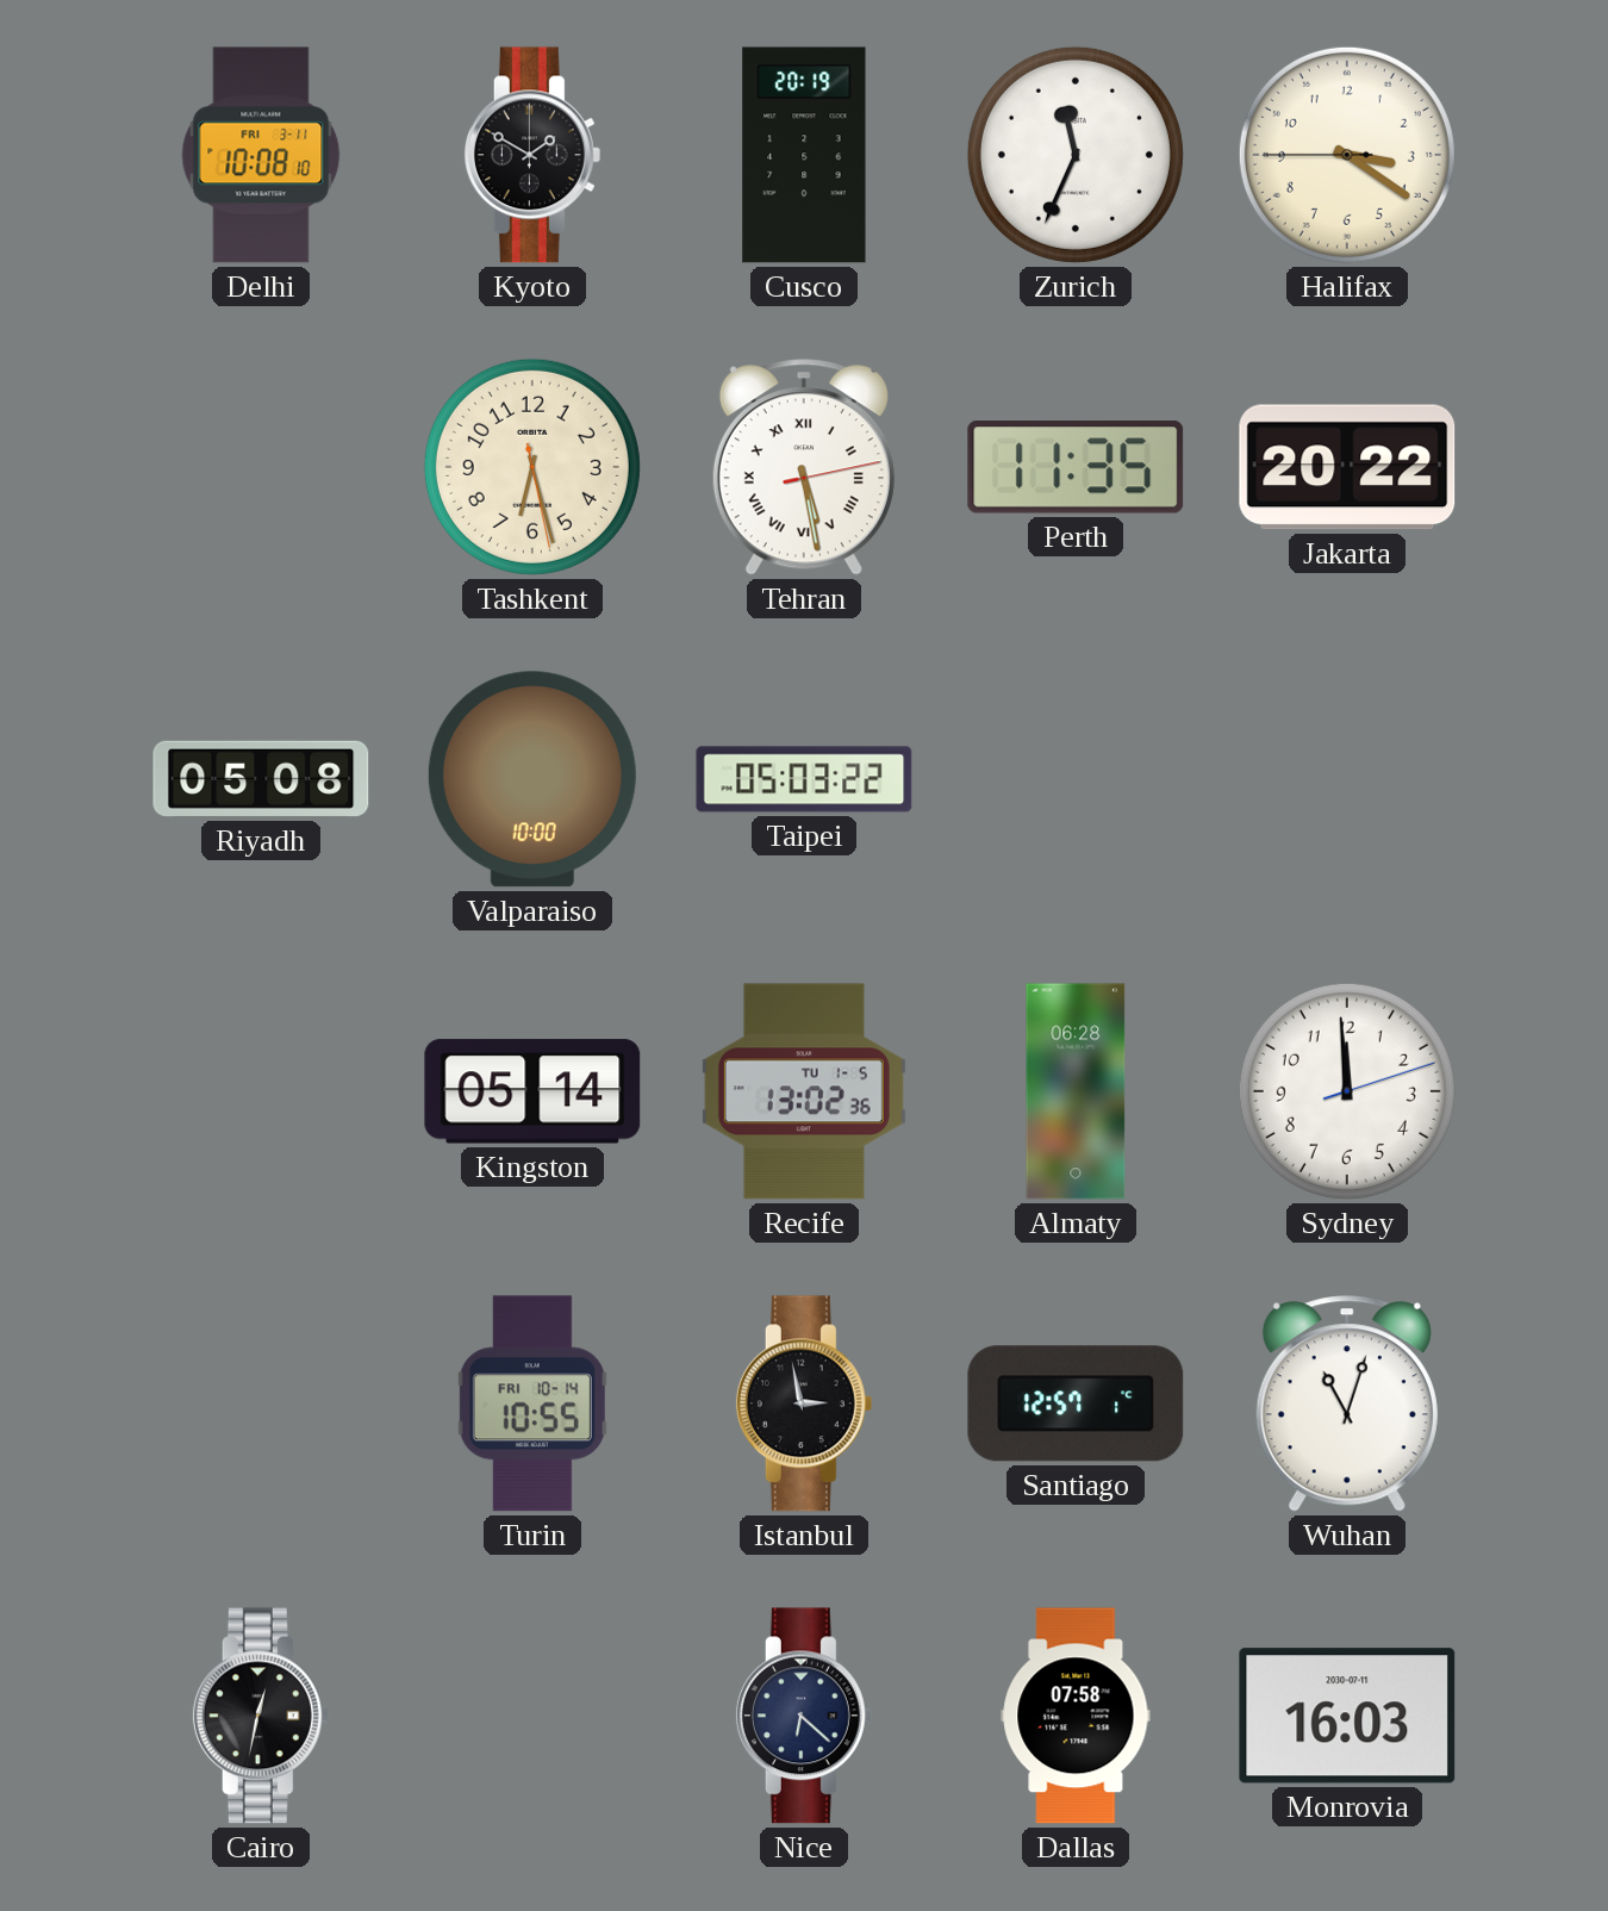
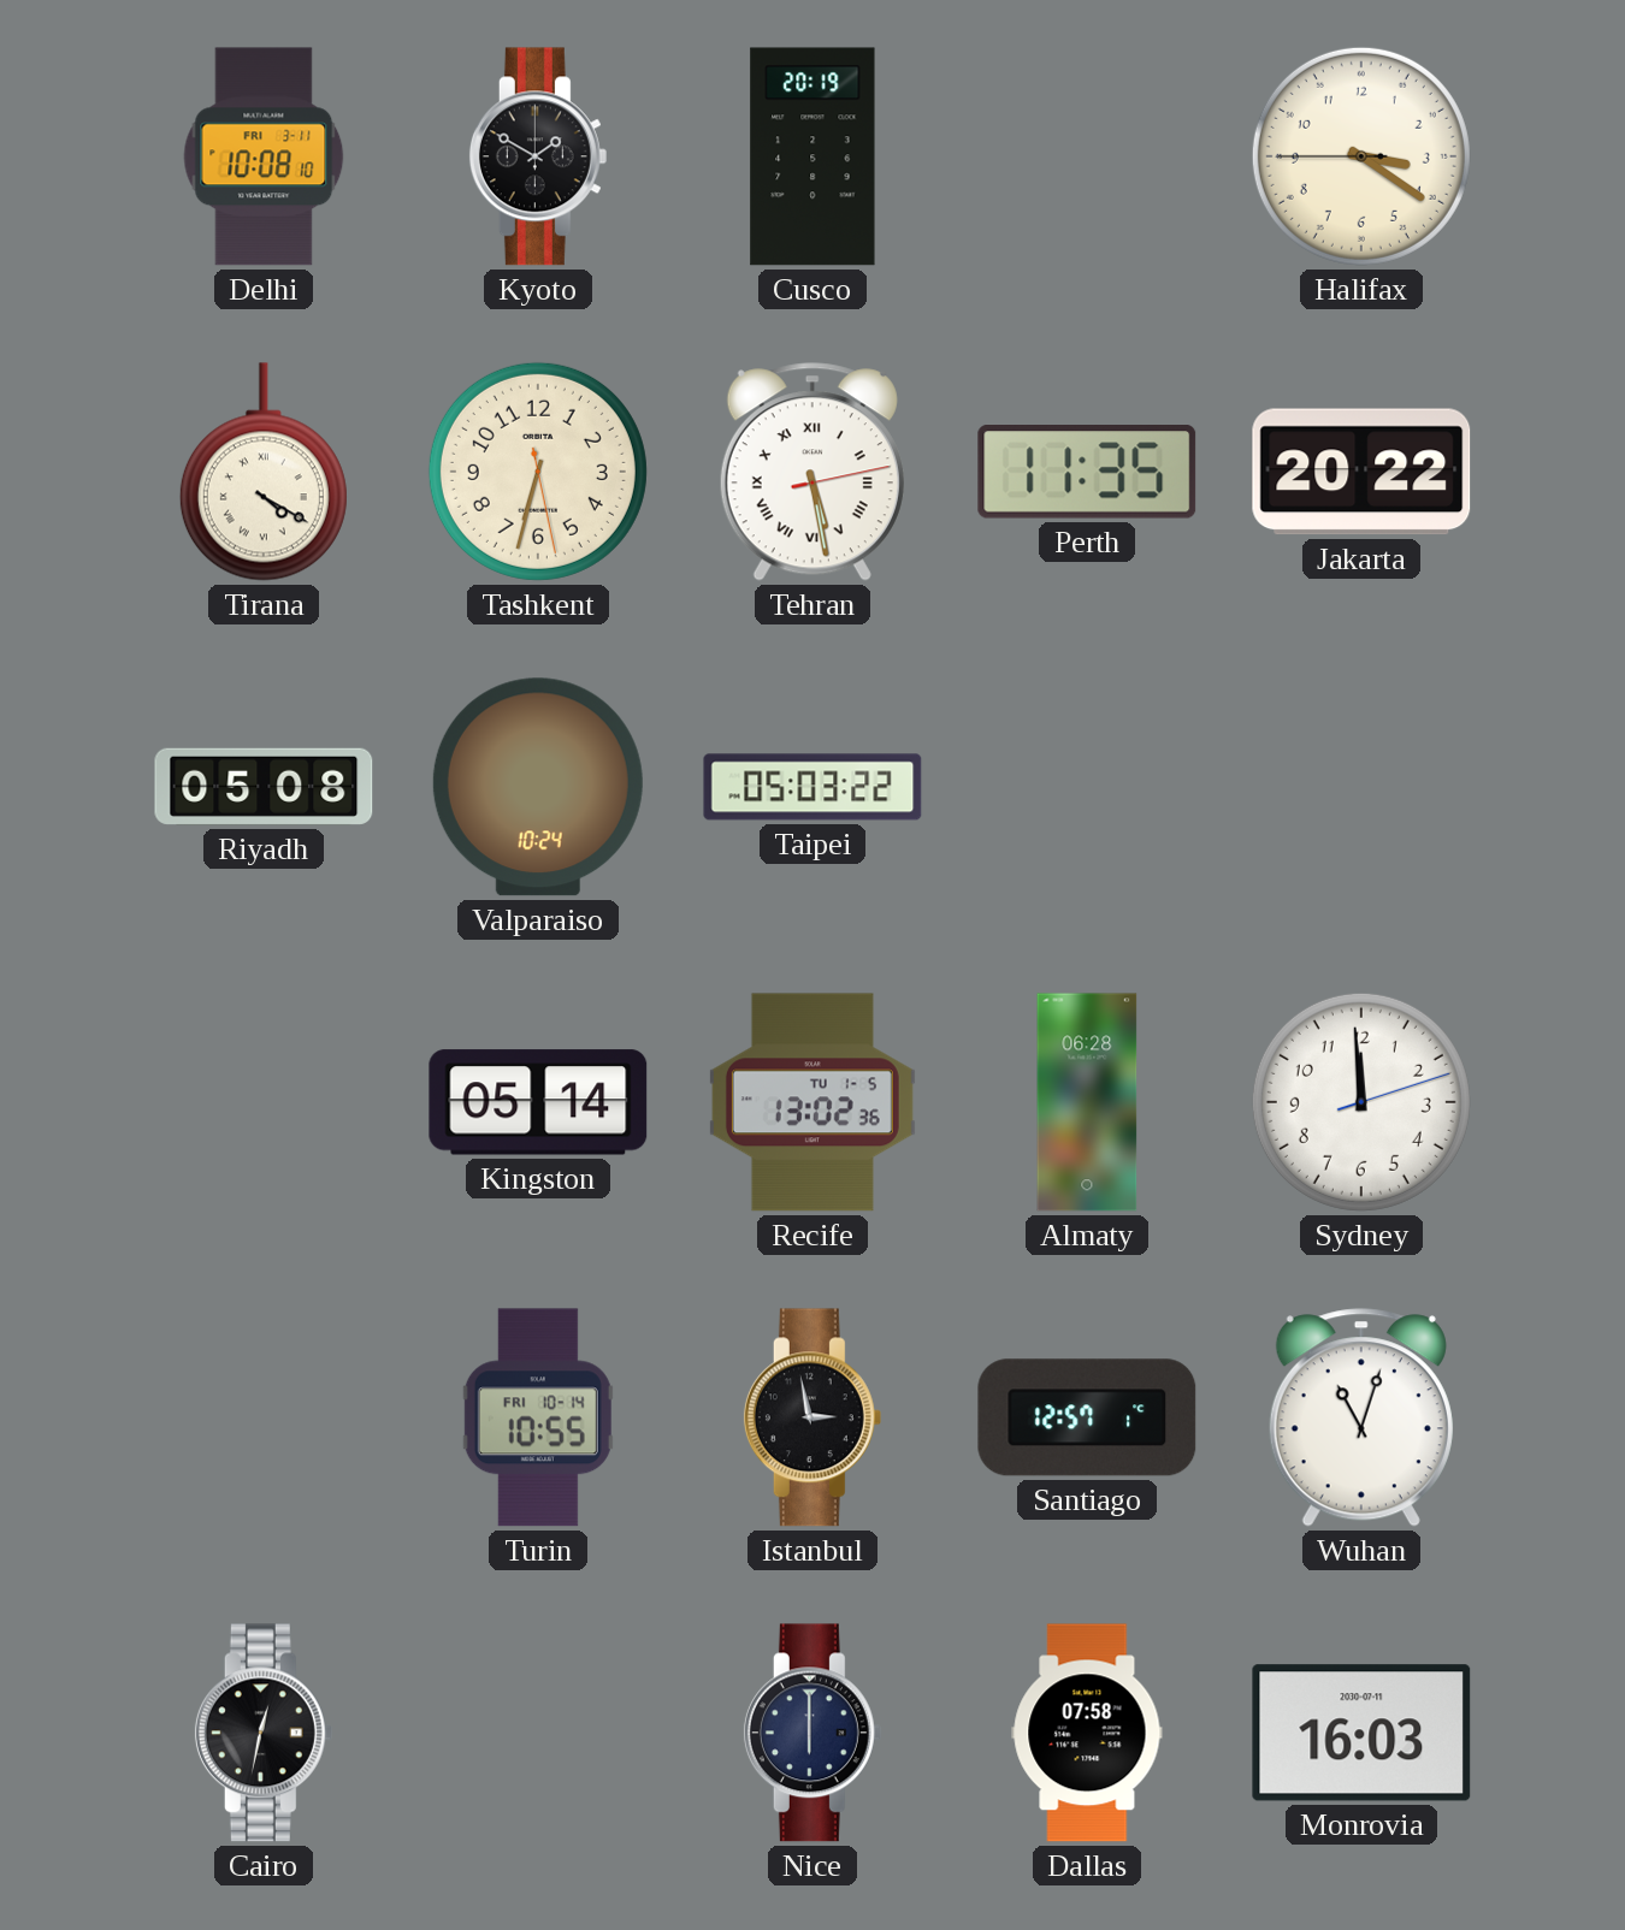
Zurich: 11:34 -> none (1076, 155)
Tirana: none -> 4:20 (264, 472)
Tashkent: 6:27 -> 6:32 (538, 472)
Valparaiso: 10:00 -> 10:24 (538, 787)
Nice: 6:22 -> 6:00 (812, 1733)
